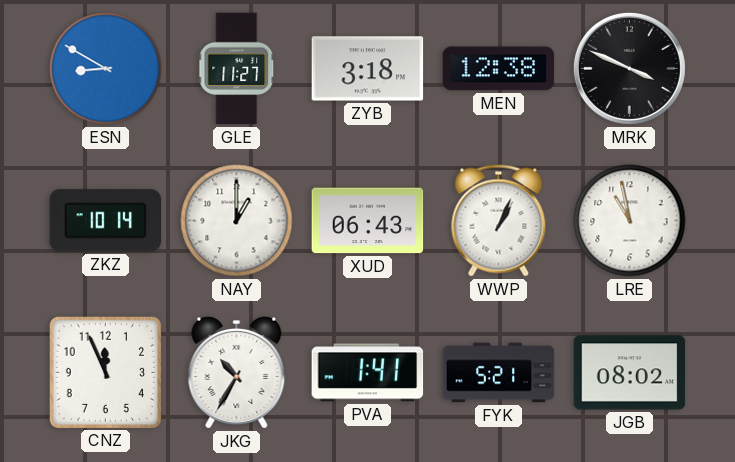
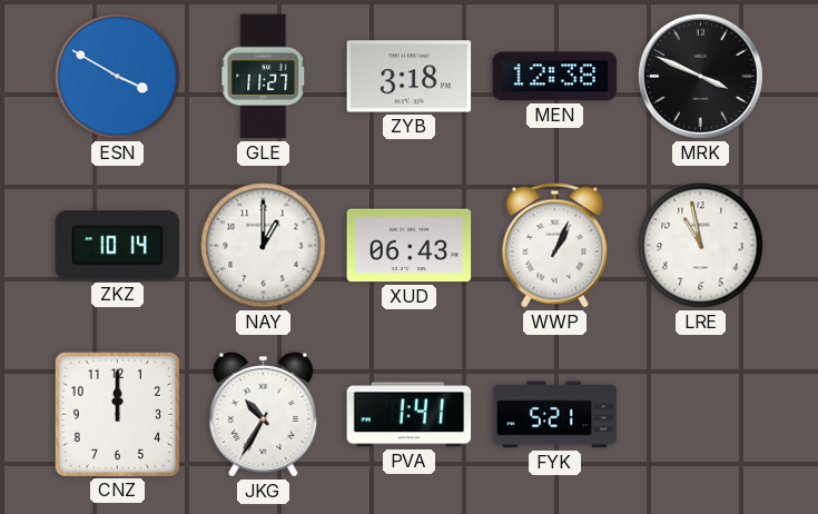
ESN: 8:50 -> 3:50 (118, 77)
CNZ: 11:56 -> 12:00 (117, 414)
JGB: 08:02 -> none (630, 373)
